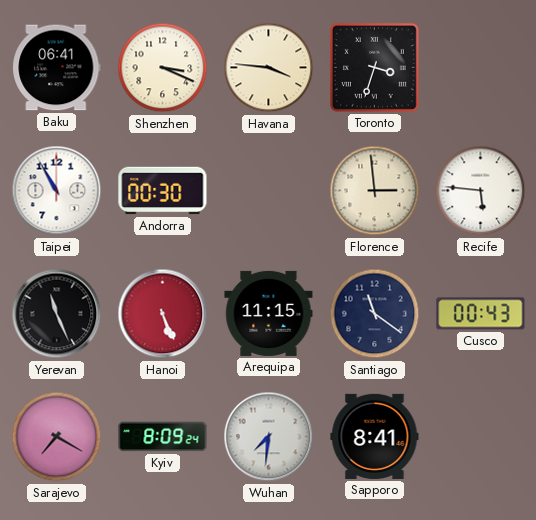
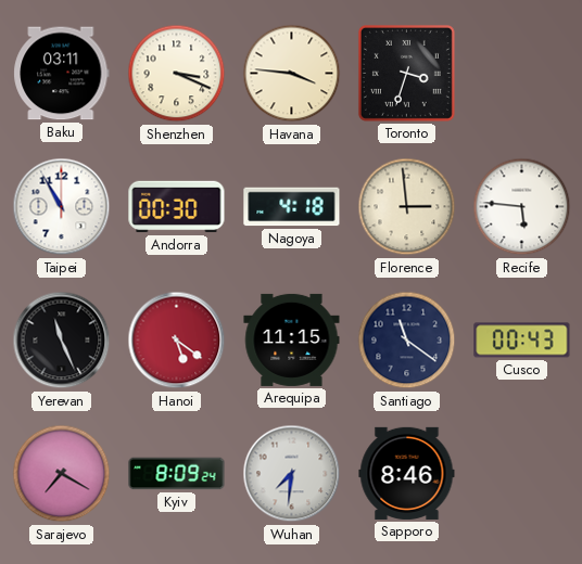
Baku: 06:41 -> 03:11 (62, 74)
Nagoya: none -> 4:18 (292, 207)
Hanoi: 5:26 -> 5:21 (177, 341)
Sapporo: 8:41 -> 8:46 (407, 473)
